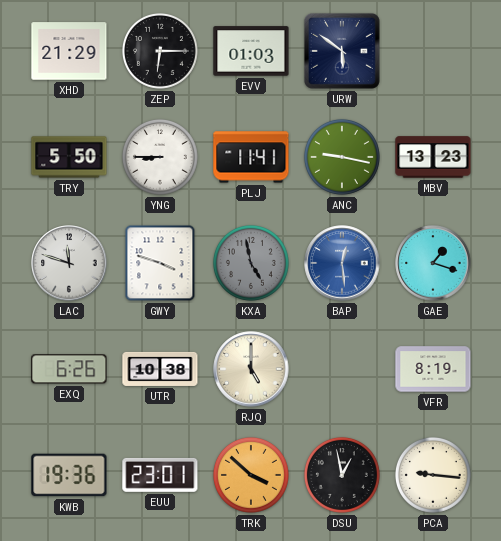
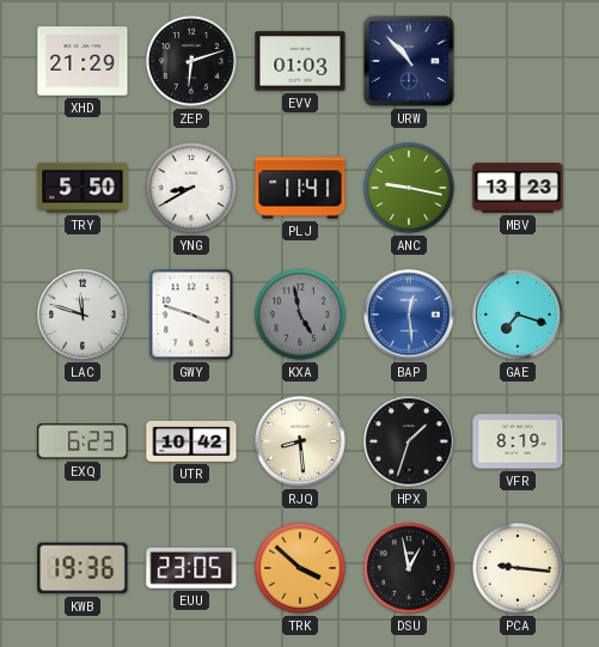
ZEP: 6:15 -> 6:12 (191, 61)
URW: 5:51 -> 10:53 (409, 61)
YNG: 8:45 -> 8:40 (191, 188)
GAE: 1:18 -> 7:18 (518, 315)
EXQ: 6:26 -> 6:23 (82, 441)
UTR: 10:38 -> 10:42 (191, 441)
RJQ: 5:00 -> 8:29 (300, 441)
HPX: none -> 1:33 (409, 441)
EUU: 23:01 -> 23:05 (191, 568)
